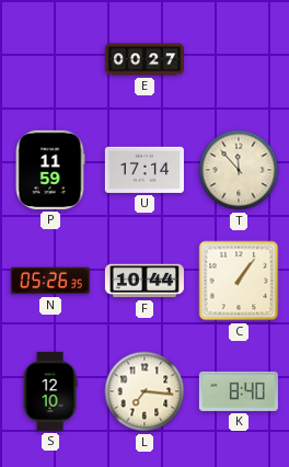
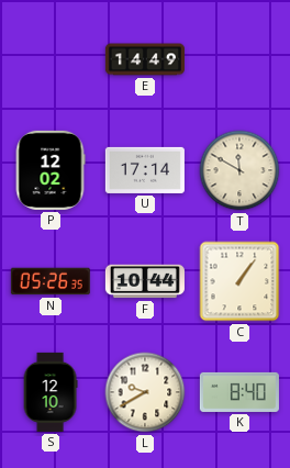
E: 00:27 -> 14:49 (145, 59)
P: 11:59 -> 12:02 (51, 170)
T: 11:53 -> 11:50 (239, 170)
L: 7:16 -> 9:40 (145, 392)
